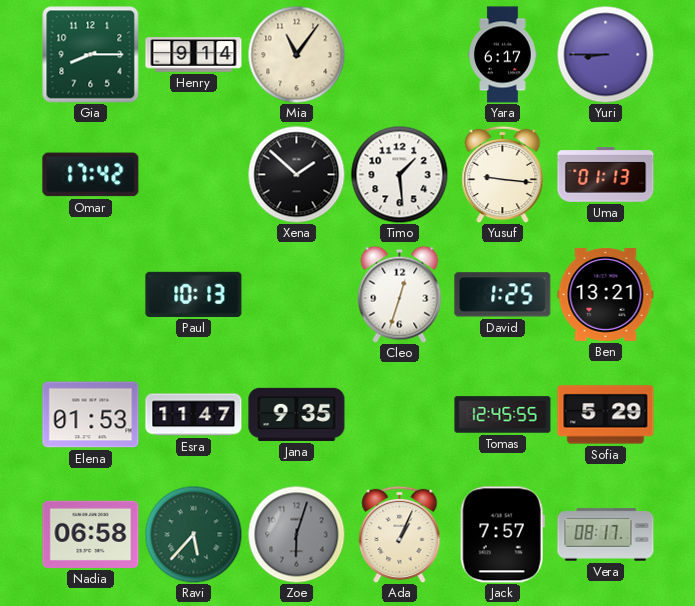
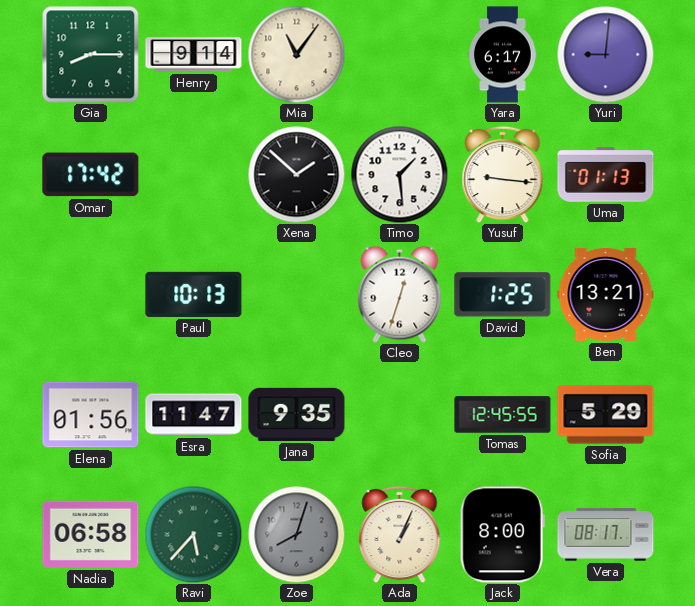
Yuri: 8:45 -> 9:01 (605, 54)
Elena: 01:53 -> 01:56 (91, 415)
Zoe: 6:03 -> 8:03 (296, 534)
Jack: 7:57 -> 8:00 (502, 535)
